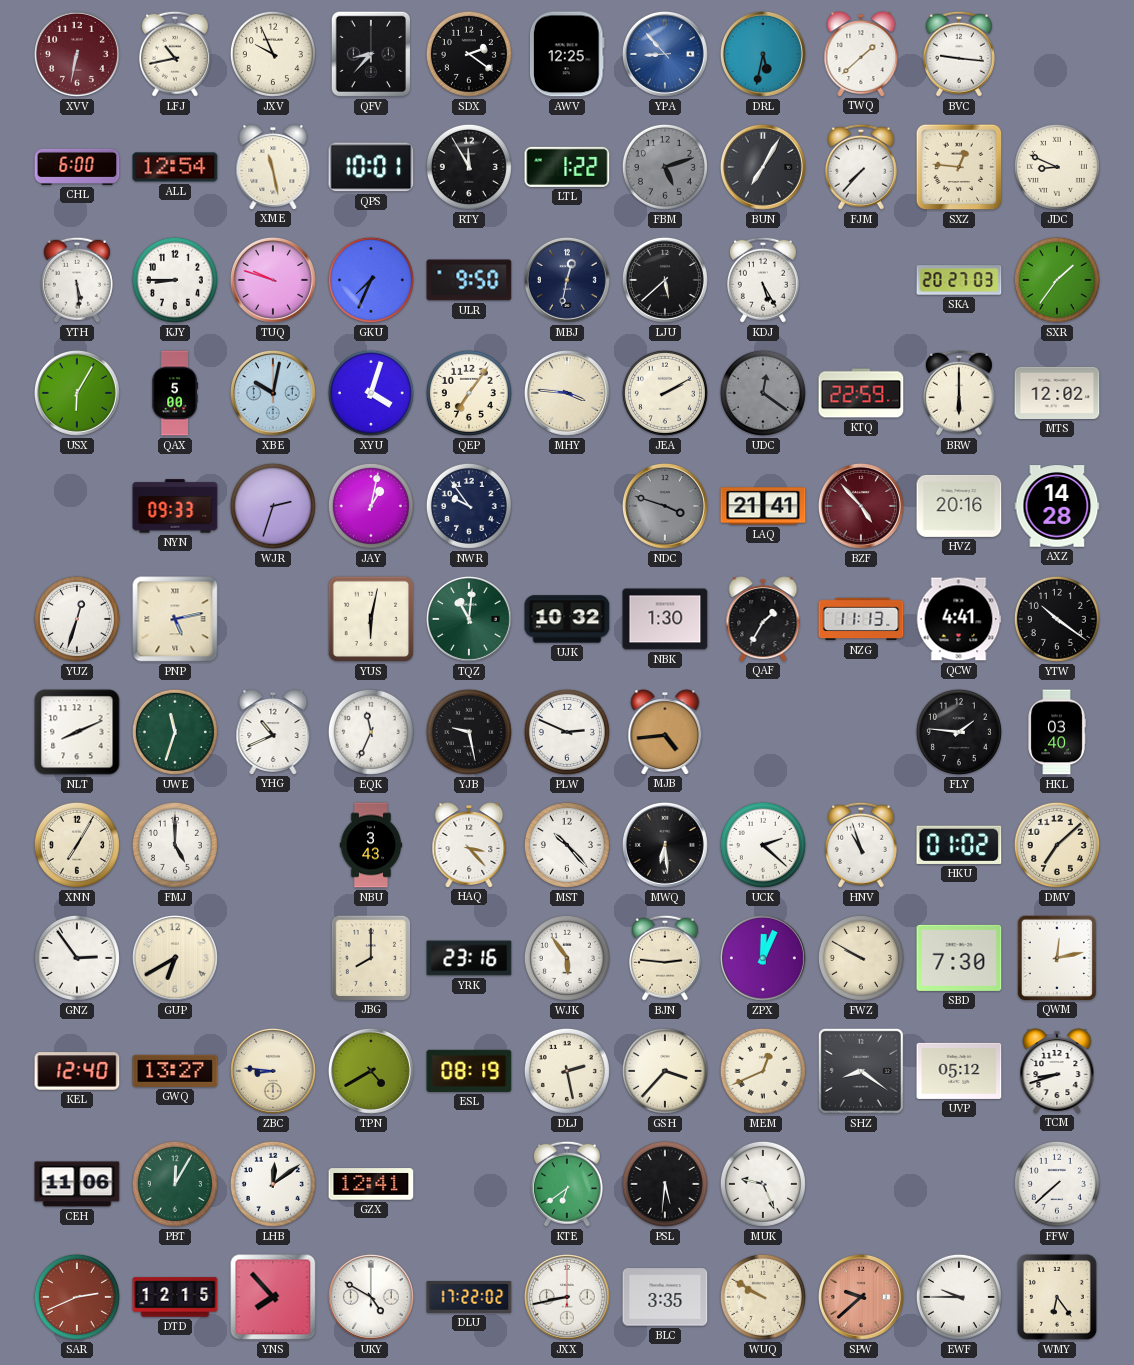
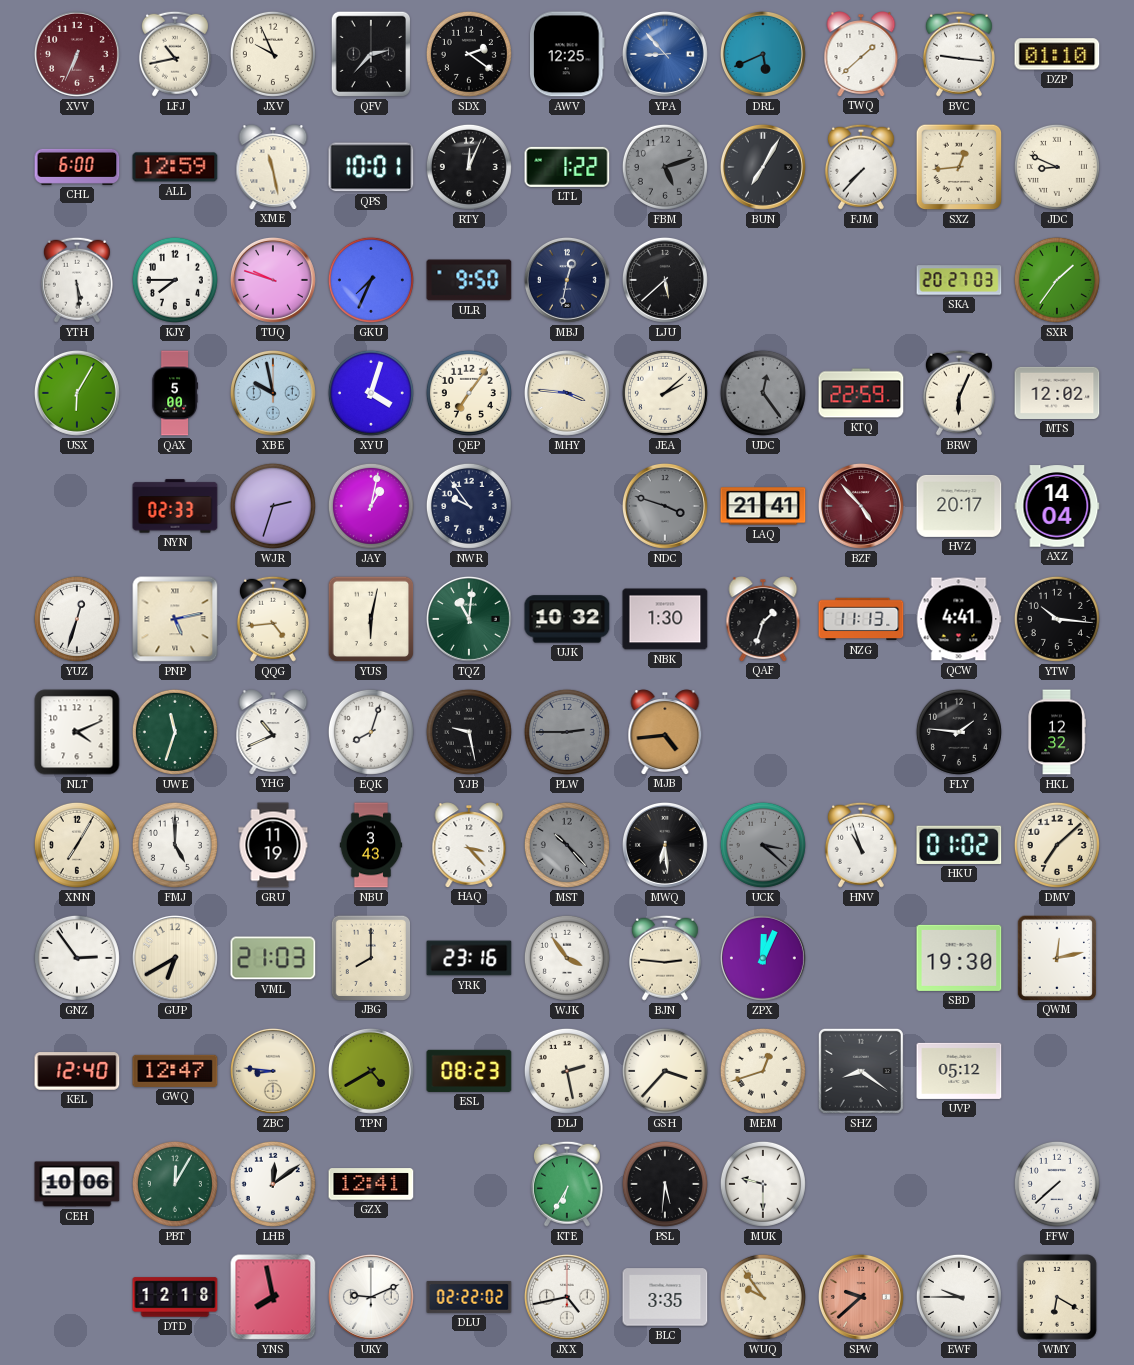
XVV: 6:32 -> 6:34 (77, 54)
QFV: 8:37 -> 2:37 (370, 54)
DRL: 5:32 -> 5:41 (763, 54)
DZP: none -> 01:10 (1057, 54)
ALL: 12:54 -> 12:59 (175, 167)
RTY: 11:55 -> 12:04 (469, 167)
SXZ: 12:46 -> 12:44 (959, 167)
KJY: 8:45 -> 7:45 (175, 280)
KDJ: 5:25 -> none (763, 280)
XBE: 10:02 -> 9:58 (273, 393)
JEA: 2:10 -> 2:08 (665, 393)
UDC: 12:21 -> 12:24 (763, 393)
BRW: 6:00 -> 6:04 (959, 393)
NYN: 09:33 -> 02:33 (175, 506)
HVZ: 20:16 -> 20:17 (959, 506)
AXZ: 14:28 -> 14:04 (1057, 506)
QQG: none -> 4:44 (273, 619)
QAF: 1:35 -> 1:33 (763, 619)
YTW: 10:21 -> 10:16 (1057, 619)
NLT: 8:11 -> 4:11 (77, 732)
EQK: 11:34 -> 8:03 (371, 732)
PLW: 2:49 -> 2:45 (567, 732)
PLW dial: white -> grey (567, 732)
HKL: 03:40 -> 12:32 (1057, 732)
GRU: none -> 11:19 (273, 845)
MST dial: white -> grey (567, 845)
UCK: 2:22 -> 3:22 (763, 845)
UCK dial: white -> grey (763, 845)
VML: none -> 21:03 (273, 958)
WJK: 5:54 -> 3:54 (567, 958)
FWZ: 9:50 -> none (861, 958)
SBD: 7:30 -> 19:30 (959, 958)
GWQ: 13:27 -> 12:47 (175, 1071)
ESL: 08:19 -> 08:23 (469, 1071)
MEM: 12:41 -> 12:42 (763, 1071)
TCM: 8:42 -> none (1057, 1071)
CEH: 11:06 -> 10:06 (77, 1184)
KTE: 6:39 -> 6:35 (567, 1184)
MUK: 9:26 -> 9:30 (763, 1184)
SAR: 2:41 -> none (77, 1297)
DTD: 12:15 -> 12:18 (175, 1297)
YNS: 7:53 -> 7:58 (273, 1297)
UKY: 4:50 -> 9:11 (371, 1297)
DLU: 17:22 -> 02:22 (469, 1297)
JXX: 8:43 -> 4:43 (567, 1297)
WUQ: 9:50 -> 9:54 (763, 1297)
WMY: 6:24 -> 6:20 (1058, 1298)
